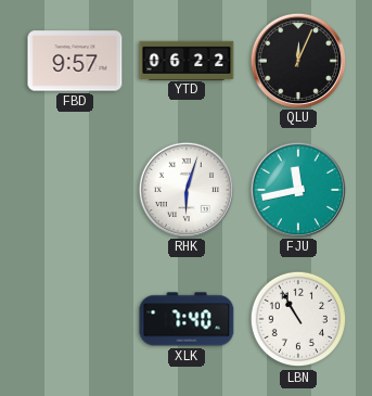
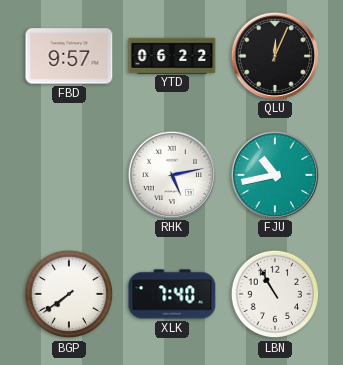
RHK: 6:03 -> 5:13 (171, 174)
FJU: 11:43 -> 10:43 (274, 174)
BGP: none -> 7:39 (69, 294)
